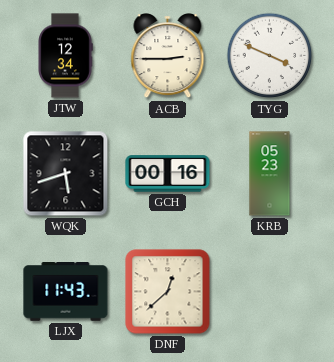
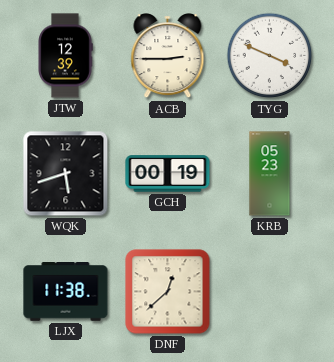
JTW: 12:34 -> 12:39 (65, 56)
GCH: 00:16 -> 00:19 (168, 174)
LJX: 11:43 -> 11:38 (66, 292)
